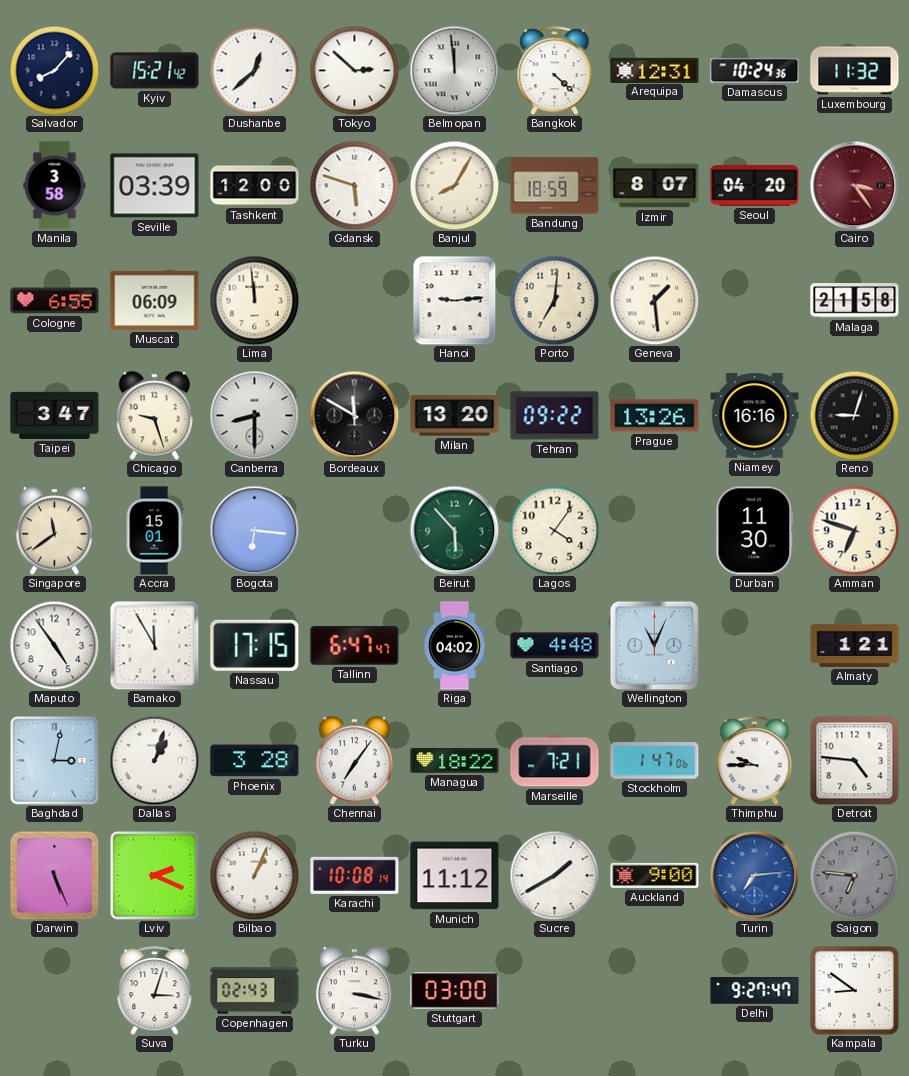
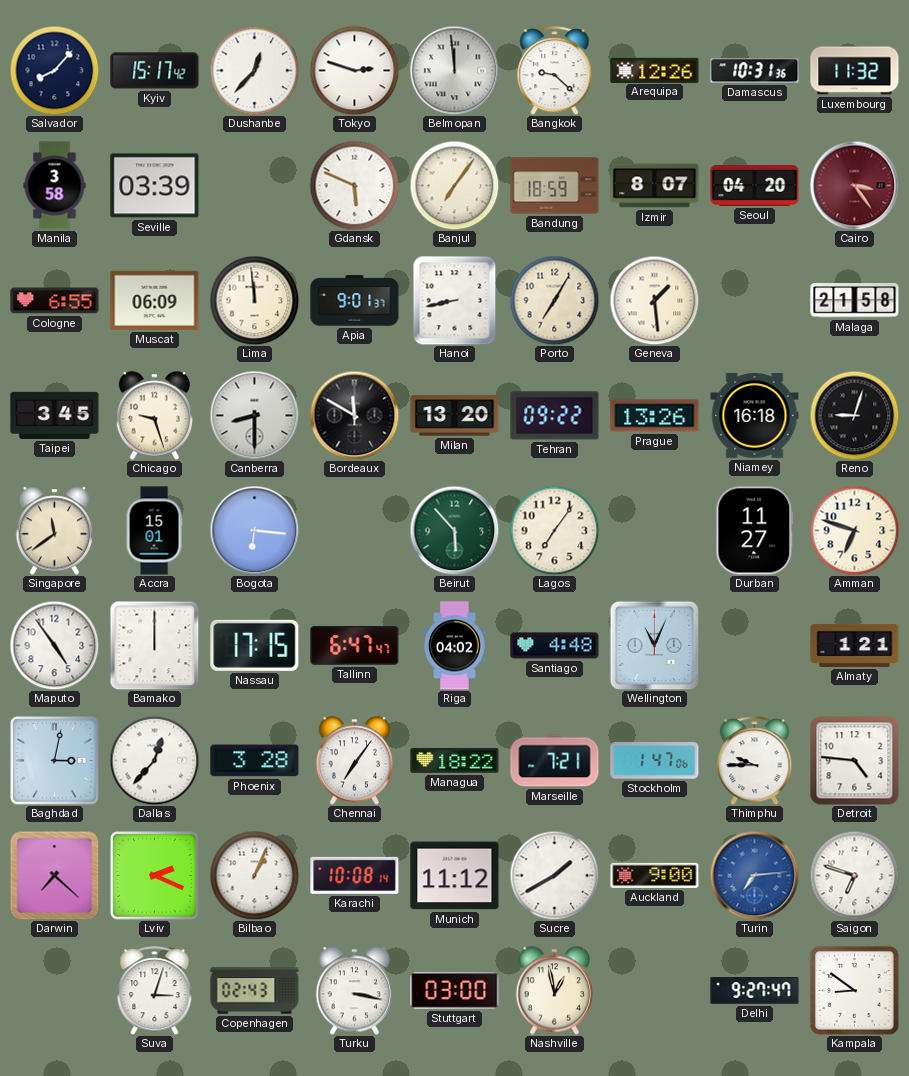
Kyiv: 15:21 -> 15:17 (155, 71)
Dushanbe: 12:38 -> 12:37 (254, 70)
Tokyo: 2:52 -> 2:48 (354, 70)
Bangkok: 4:22 -> 9:22 (555, 71)
Arequipa: 12:31 -> 12:26 (655, 70)
Damascus: 10:24 -> 10:31 (755, 71)
Tashkent: 12:00 -> none (255, 186)
Gdansk: 5:48 -> 5:49 (354, 185)
Banjul: 8:05 -> 7:06 (454, 185)
Apia: none -> 9:01 (355, 301)
Hanoi: 9:14 -> 8:43 (455, 300)
Porto: 7:01 -> 7:05 (554, 300)
Taipei: 3:47 -> 3:45 (55, 415)
Niamey: 16:16 -> 16:18 (755, 416)
Lagos: 4:06 -> 7:06 (554, 530)
Durban: 11:30 -> 11:27 (755, 531)
Bamako: 11:55 -> 12:00 (154, 645)
Dallas: 1:03 -> 12:37 (154, 760)
Darwin: 5:26 -> 7:22 (54, 875)
Saigon: 6:46 -> 6:48 (854, 875)
Saigon dial: grey -> white (854, 875)
Nashville: none -> 12:58 (555, 991)
